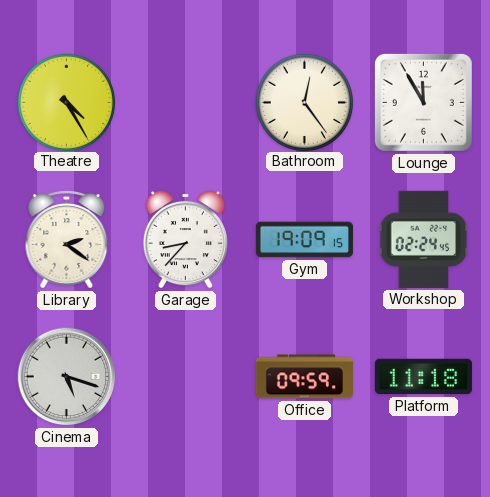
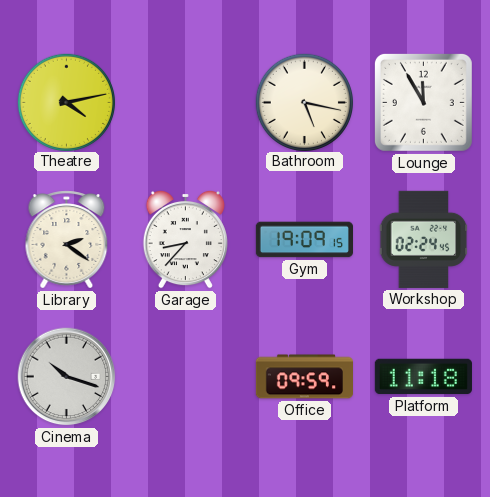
Theatre: 4:25 -> 4:13 (66, 102)
Bathroom: 12:24 -> 5:17 (304, 102)
Cinema: 5:18 -> 10:18 (67, 377)
